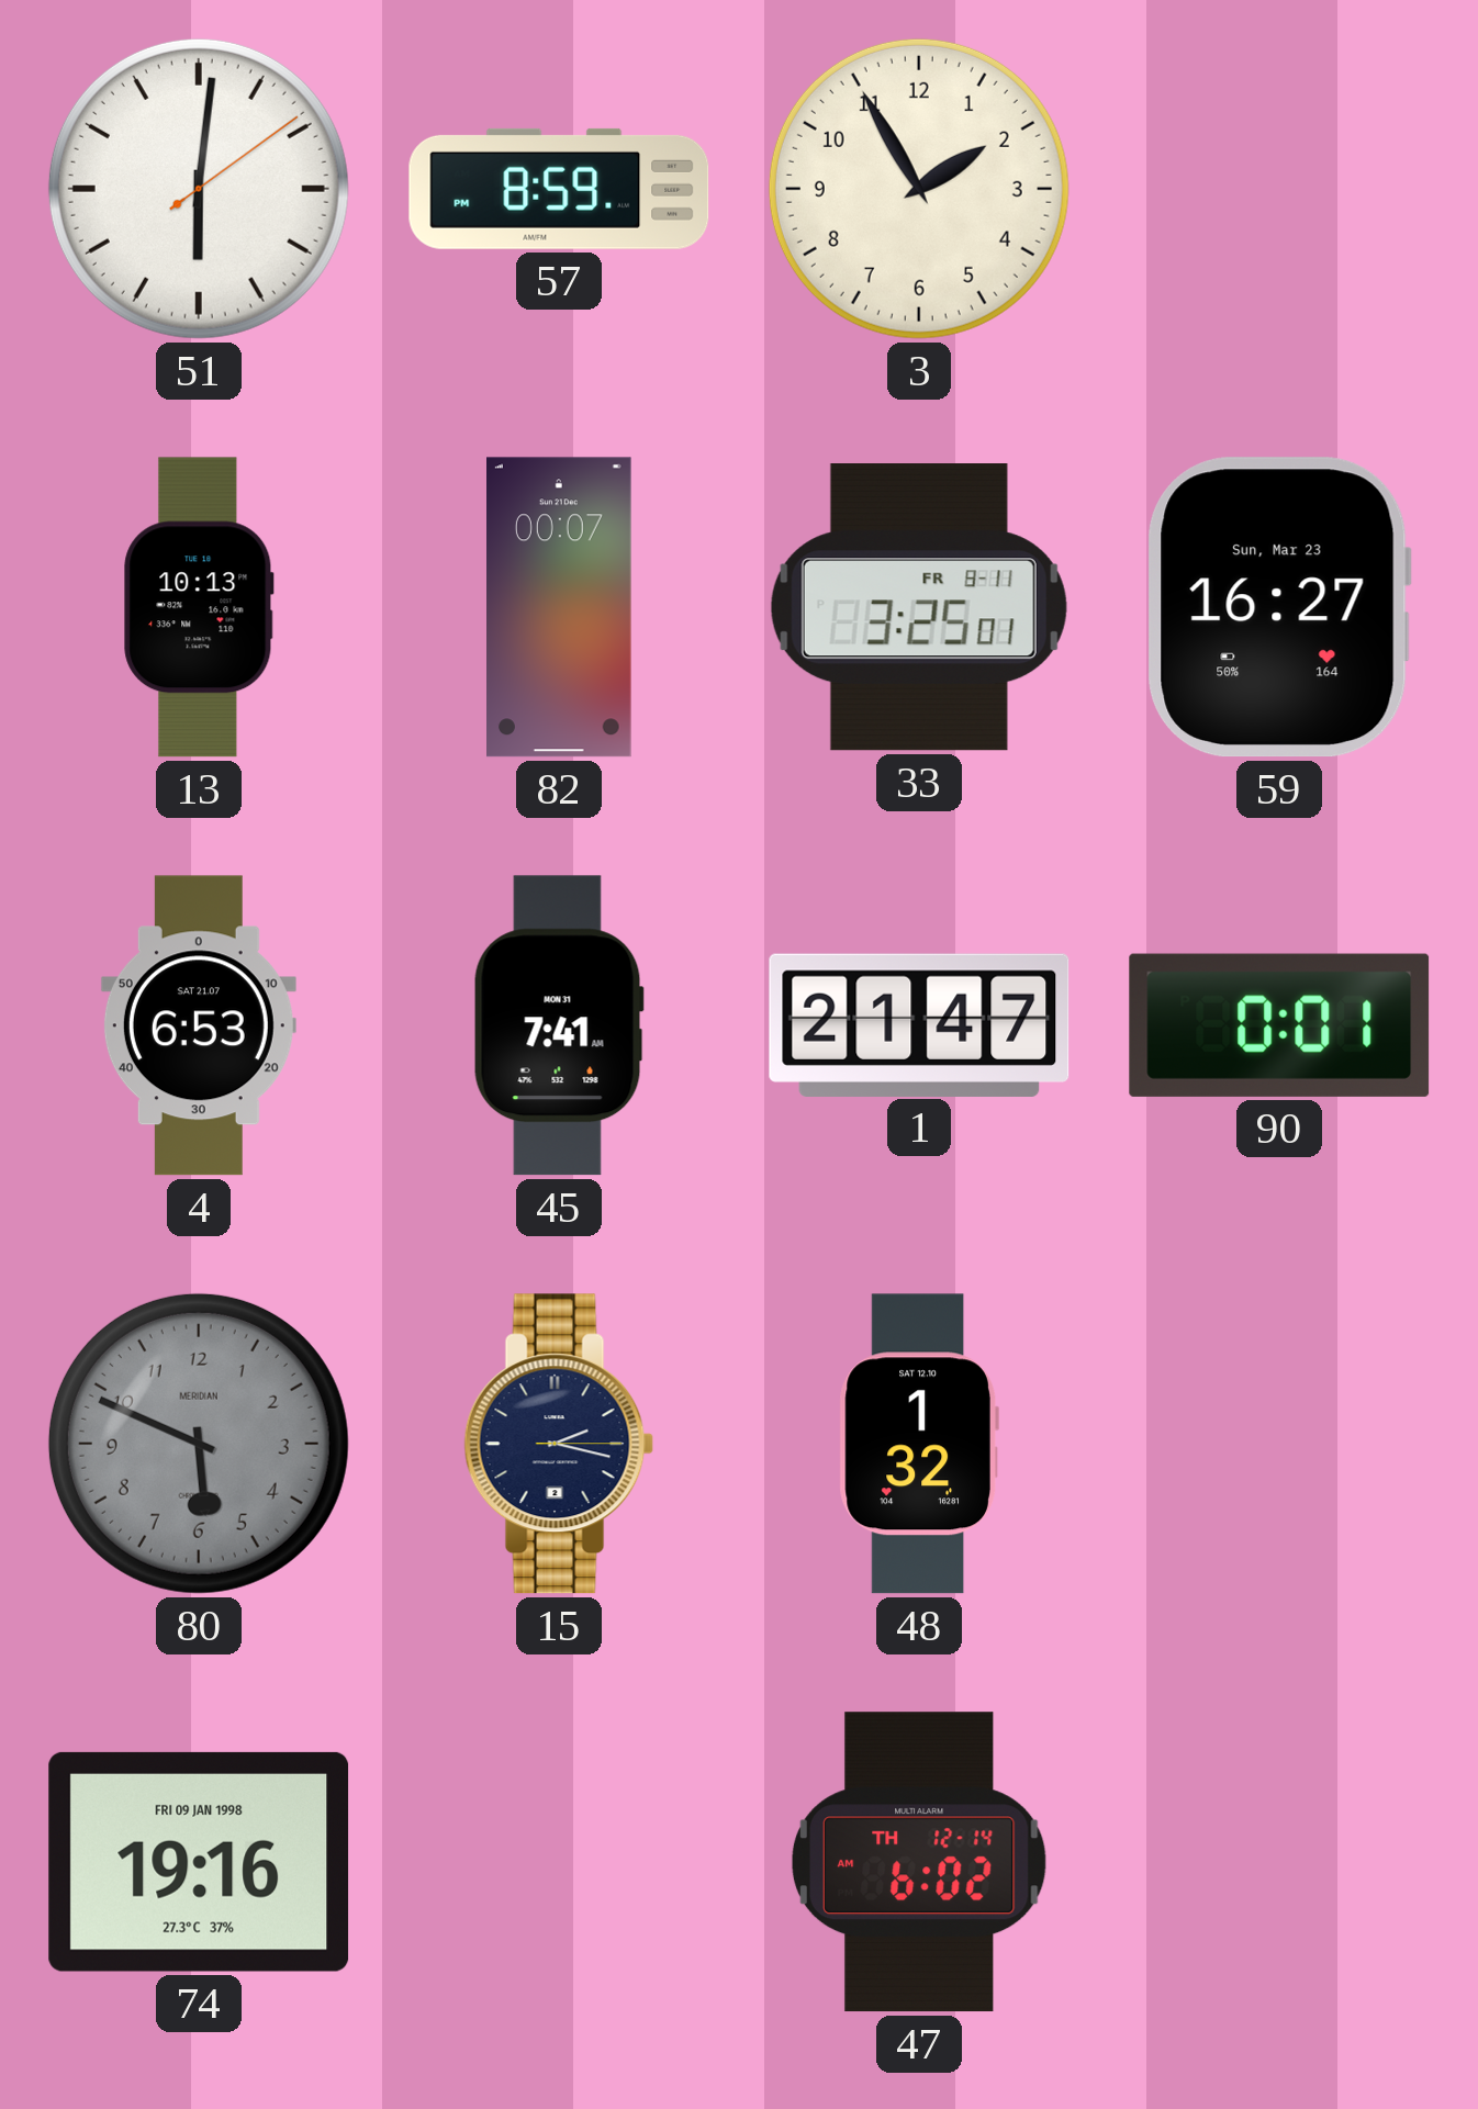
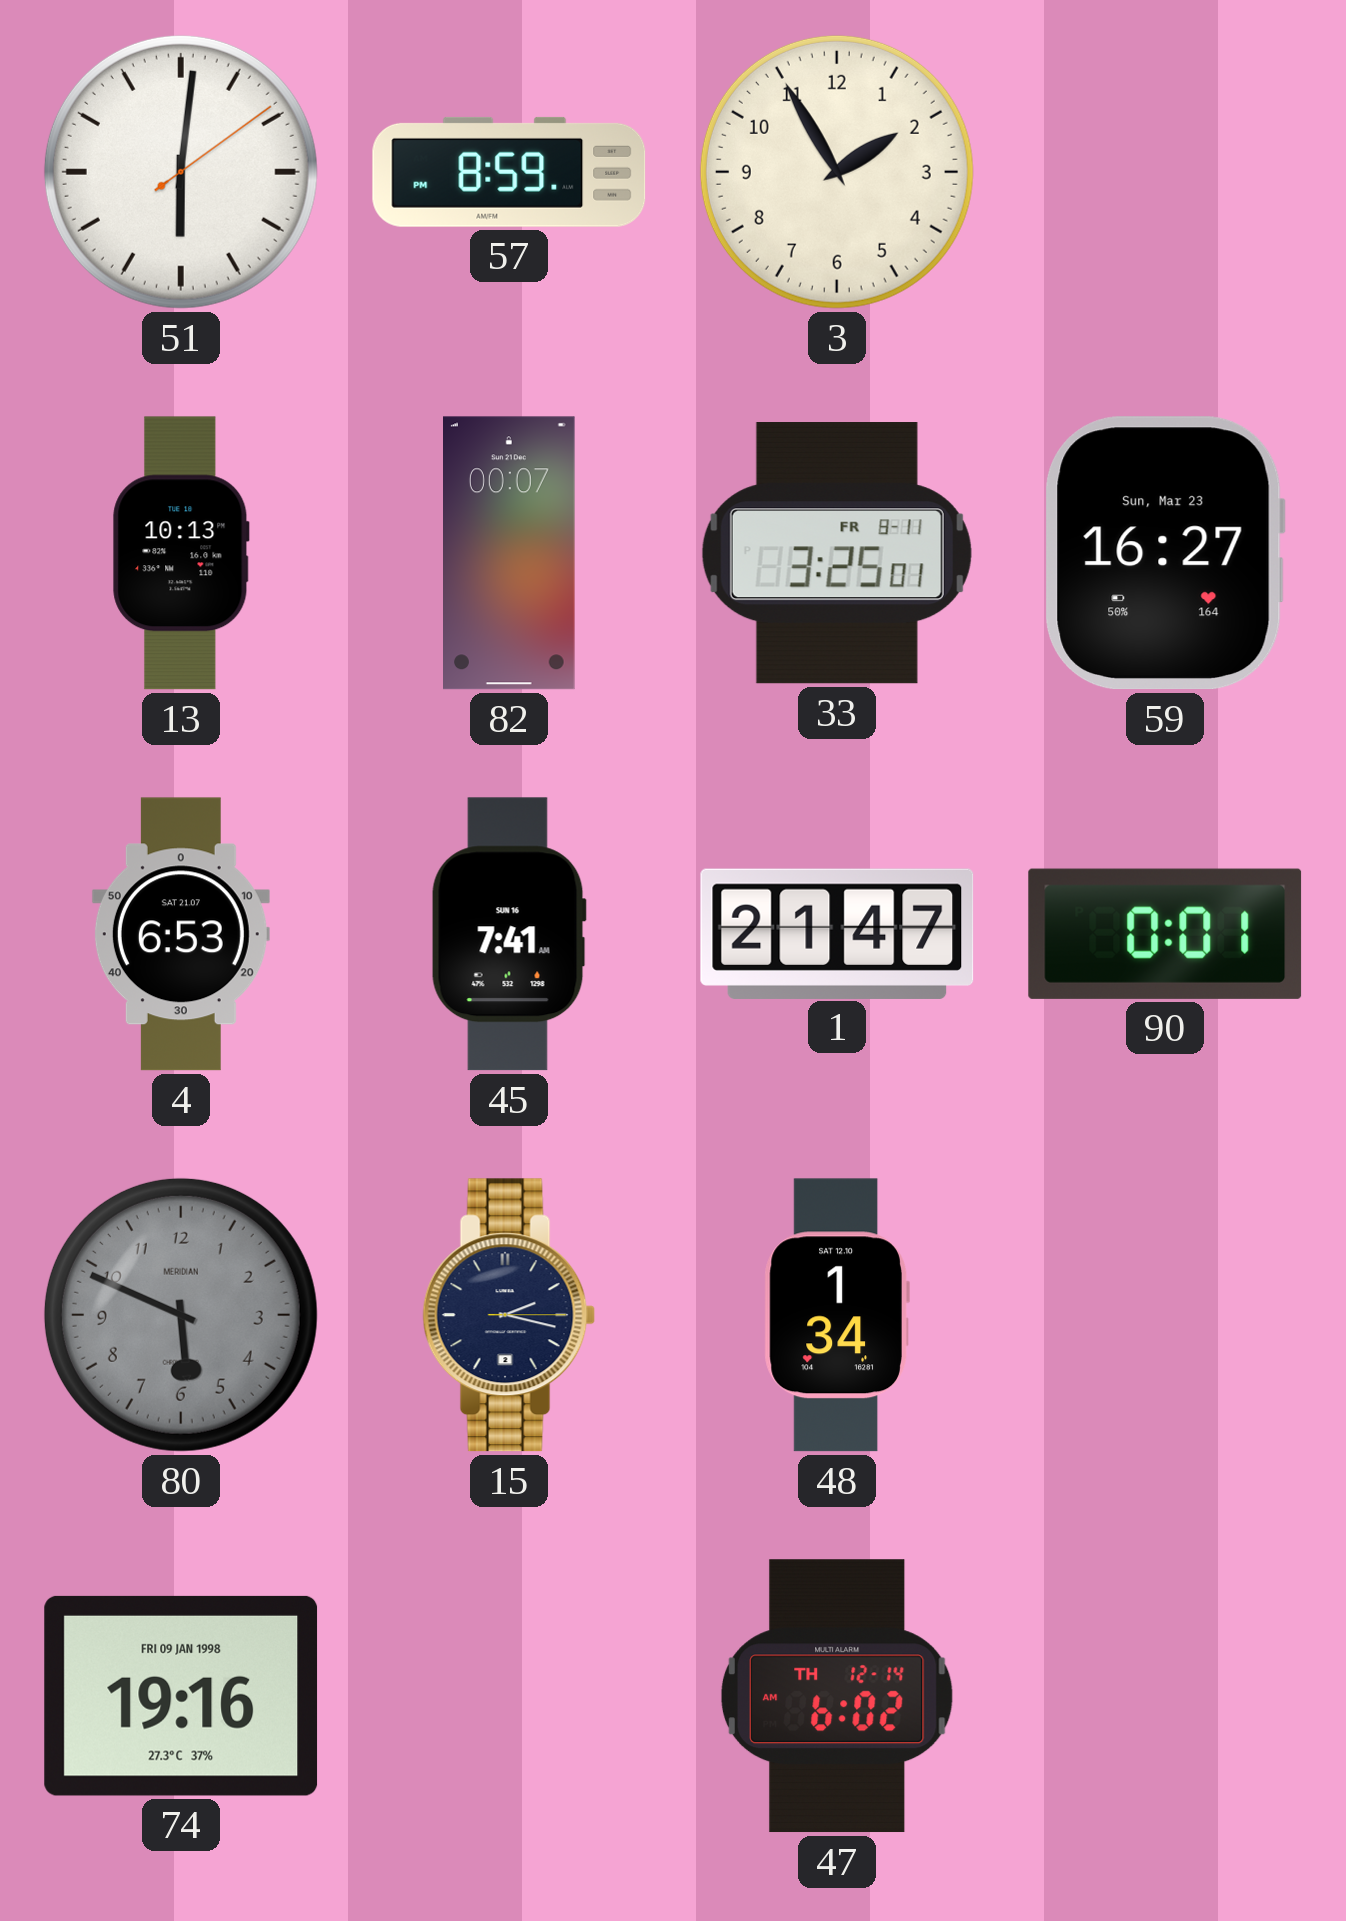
45 date: MON 31 -> SUN 16 (509, 934)
48: 1:32 -> 1:34 (837, 1315)
